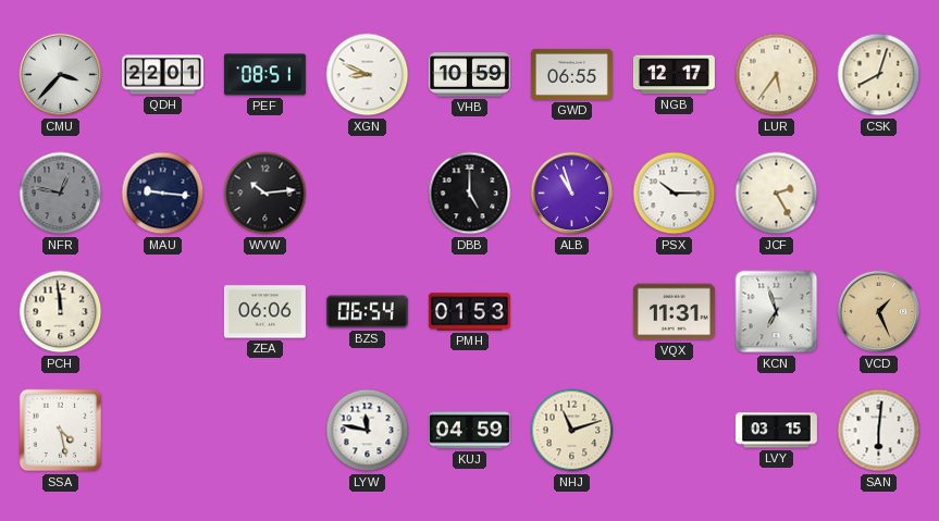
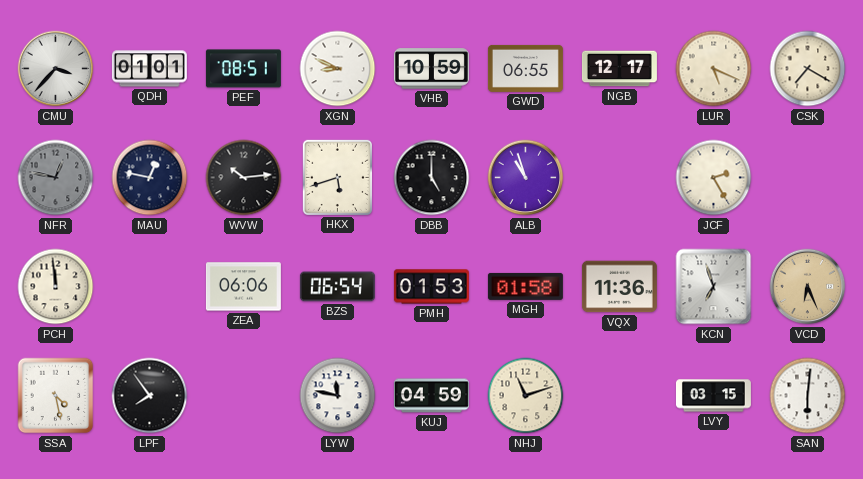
QDH: 22:01 -> 01:01 (149, 69)
LUR: 5:36 -> 5:19 (714, 69)
CSK: 8:03 -> 7:20 (808, 69)
MAU: 9:16 -> 12:47 (150, 178)
HKX: none -> 5:42 (337, 177)
PSX: 10:15 -> none (675, 194)
MGH: none -> 01:58 (525, 286)
VQX: 11:31 -> 11:36 (619, 287)
VCD: 1:26 -> 6:26 (808, 287)
LPF: none -> 7:54 (150, 396)
